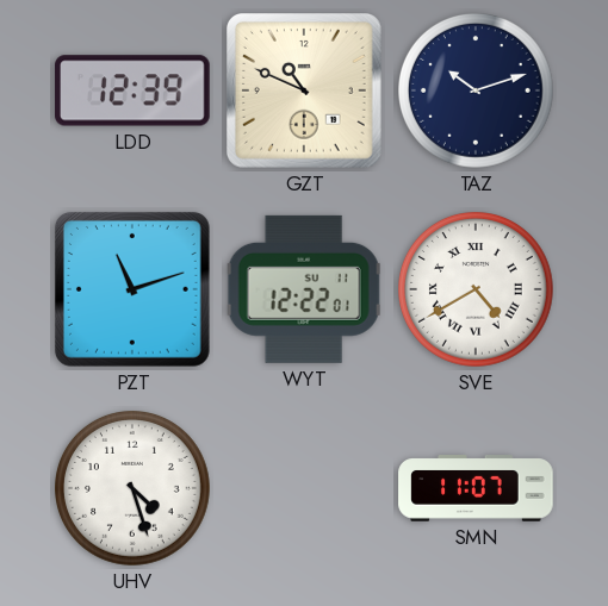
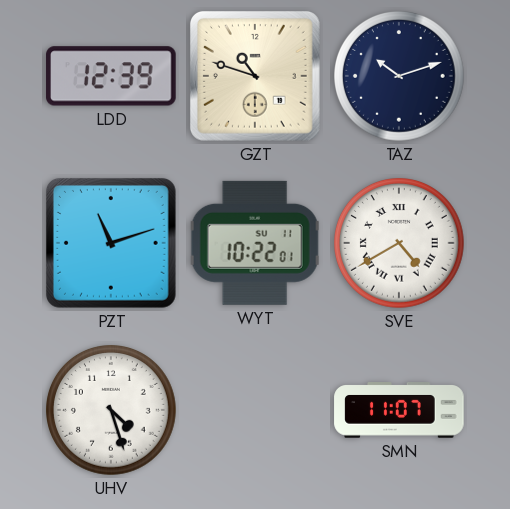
GZT: 10:49 -> 10:48 (255, 76)
WYT: 12:22 -> 10:22 (255, 243)
